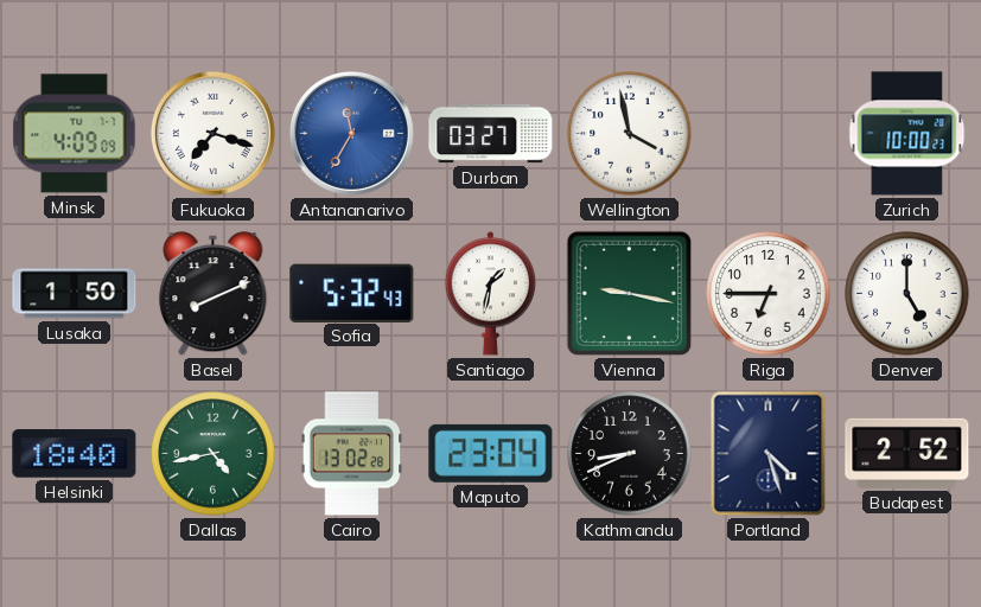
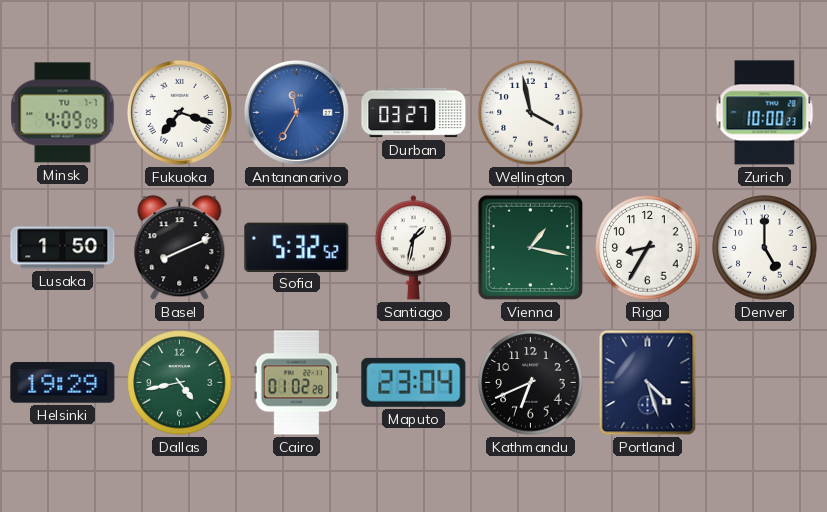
Sofia: 5:32:43 -> 5:32:52 (297, 247)
Vienna: 9:17 -> 1:17 (531, 248)
Riga: 6:45 -> 8:35 (648, 248)
Helsinki: 18:40 -> 19:29 (63, 383)
Cairo: 13:02 -> 01:02 (297, 383)
Kathmandu: 8:41 -> 6:41 (531, 383)
Budapest: 2:52 -> none (907, 453)
